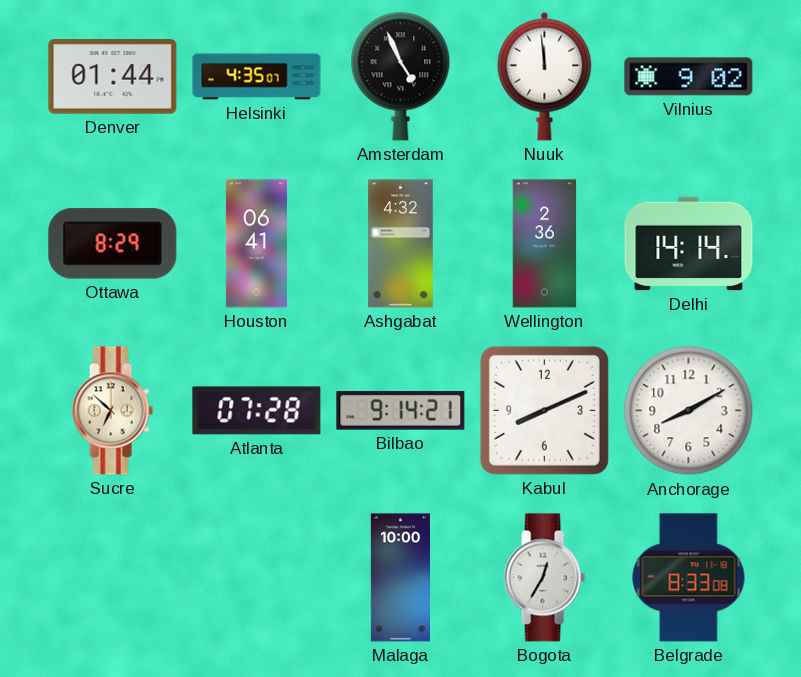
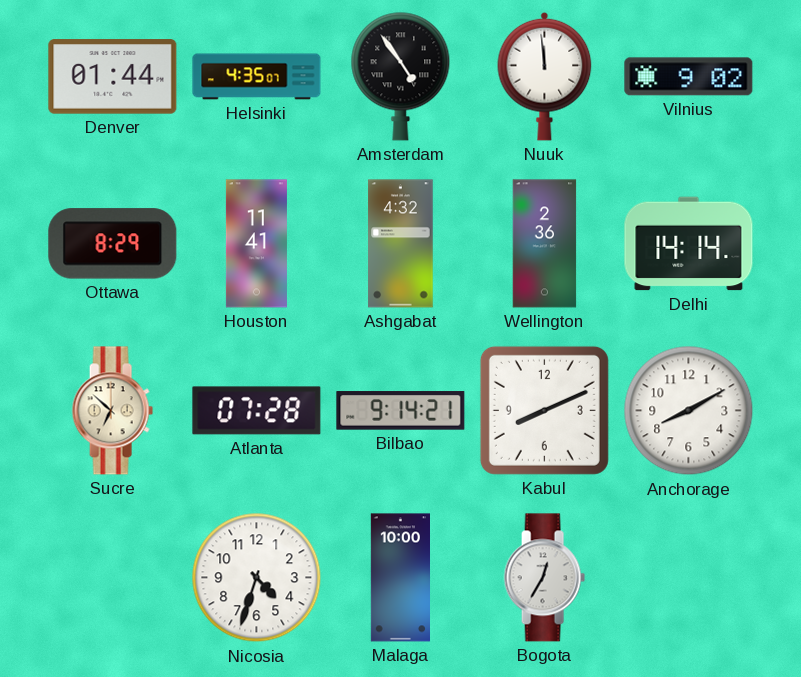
Amsterdam: 4:56 -> 4:54 (401, 76)
Houston: 06:41 -> 11:41 (256, 244)
Nicosia: none -> 4:33 (257, 578)
Belgrade: 8:33 -> none (689, 578)
